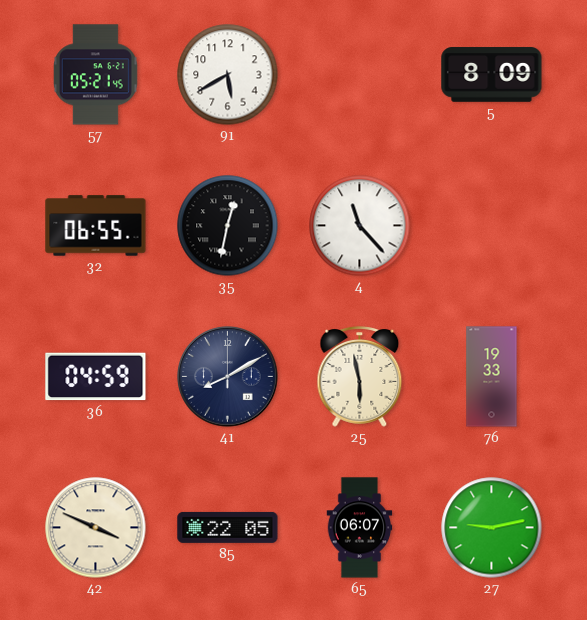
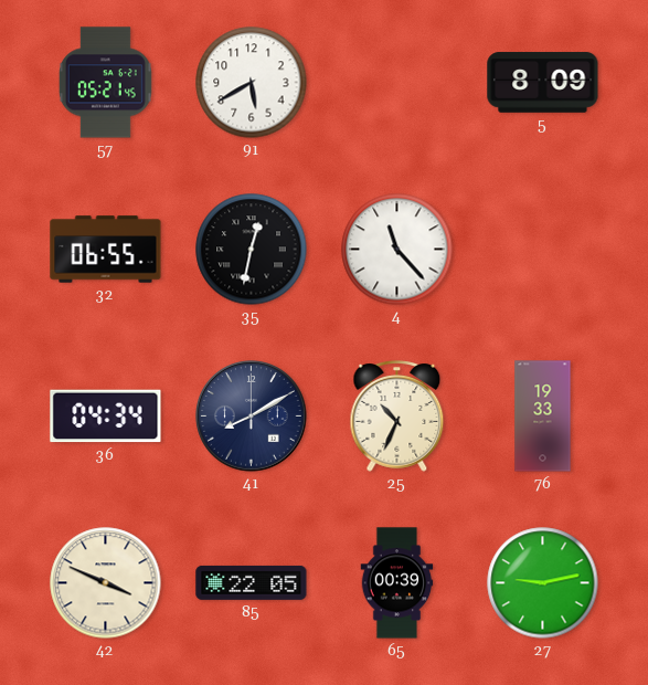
36: 04:59 -> 04:34 (106, 417)
25: 5:58 -> 10:34 (397, 417)
65: 06:07 -> 00:39 (397, 583)
